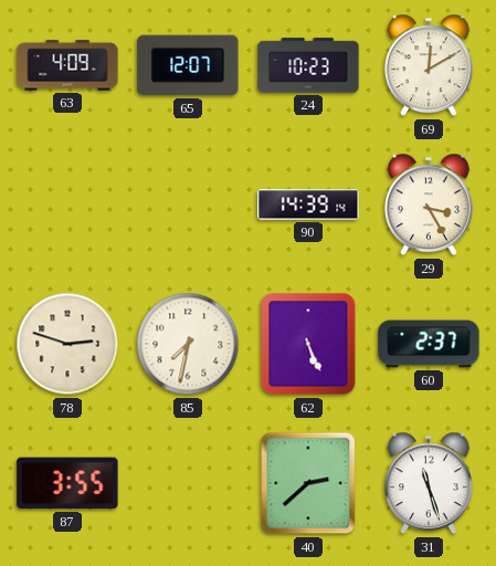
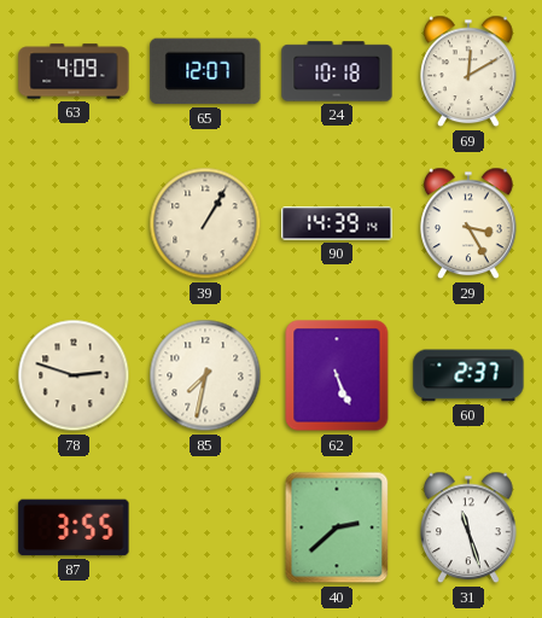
24: 10:23 -> 10:18 (337, 71)
39: none -> 1:05 (205, 223)
